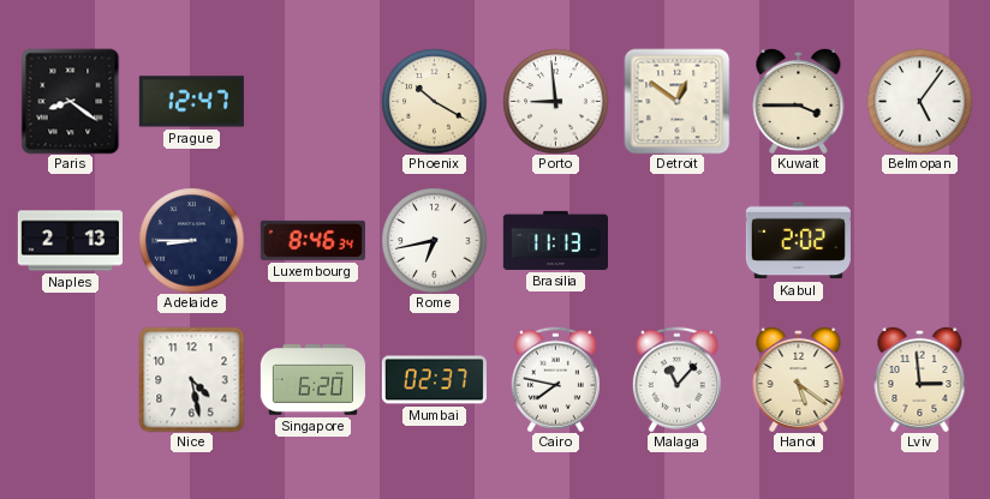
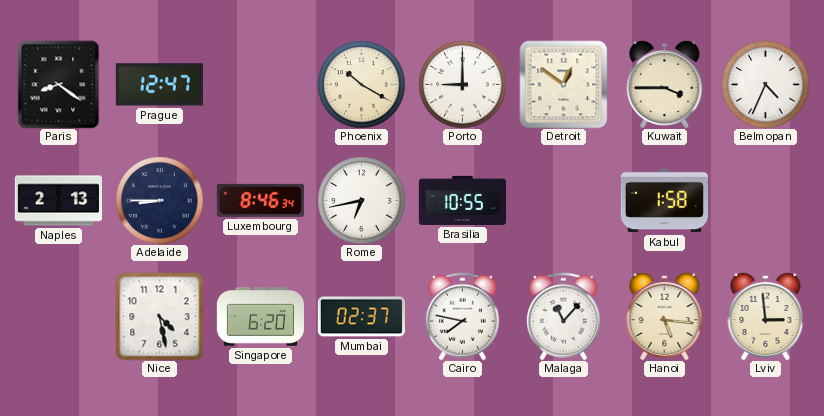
Porto: 8:59 -> 9:00 (462, 84)
Belmopan: 5:06 -> 4:34 (765, 84)
Brasilia: 11:13 -> 10:55 (462, 200)
Kabul: 2:02 -> 1:58 (664, 201)
Hanoi: 5:21 -> 5:16 (665, 316)
